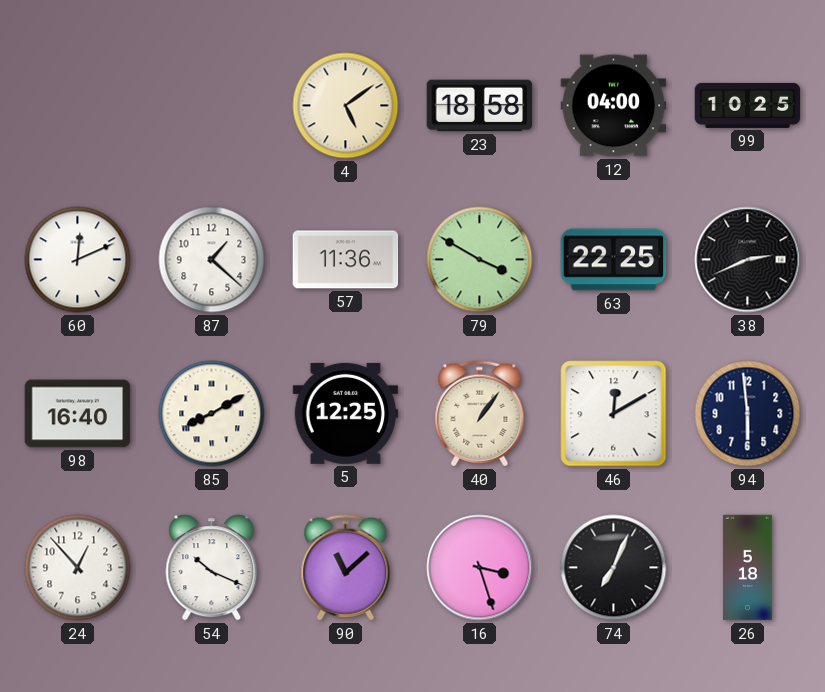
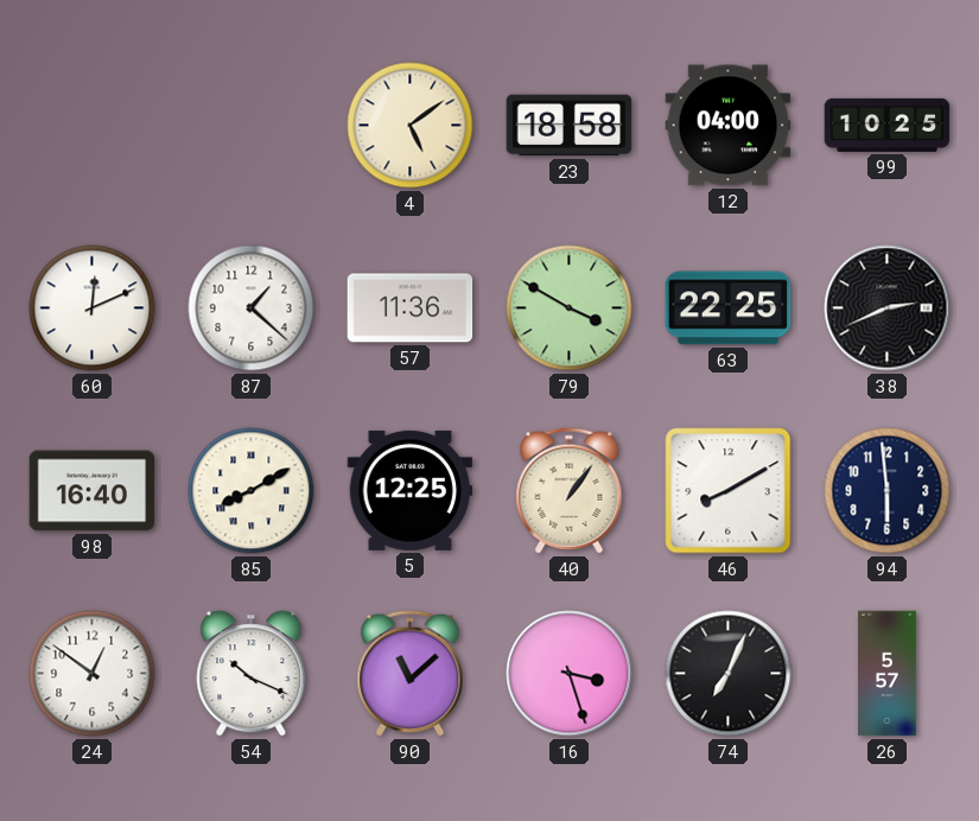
46: 12:10 -> 8:10 (729, 491)
24: 12:53 -> 12:51 (93, 674)
26: 5:18 -> 5:57 (888, 674)
